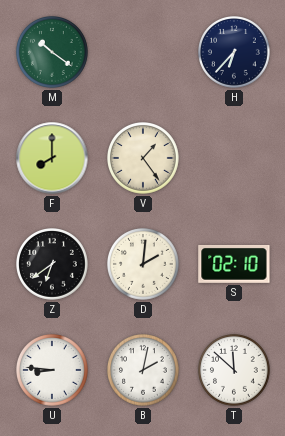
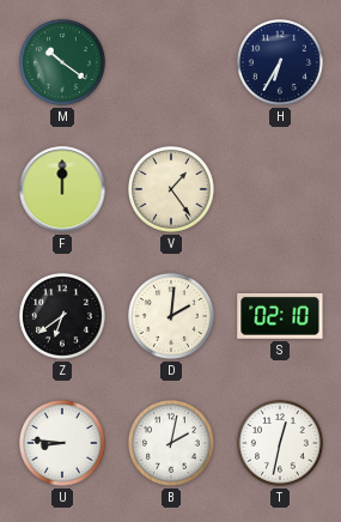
H: 6:37 -> 6:35 (281, 63)
F: 8:00 -> 12:00 (62, 189)
T: 11:52 -> 12:32 (281, 444)
